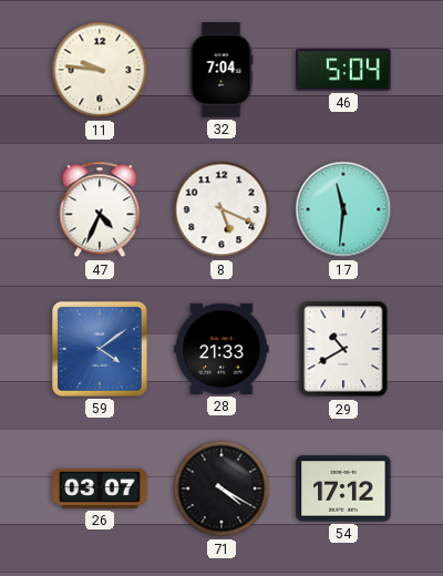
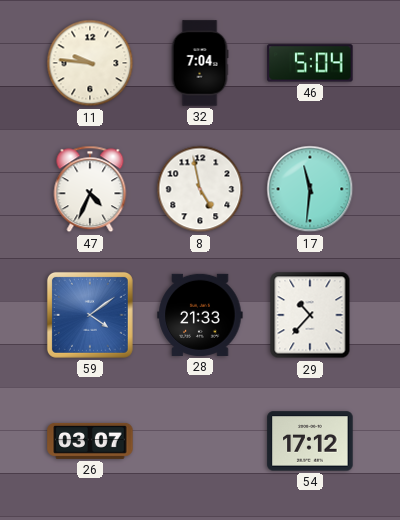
8: 5:19 -> 4:58 (200, 189)
29: 10:40 -> 10:37 (310, 315)
71: 4:20 -> none (221, 488)
